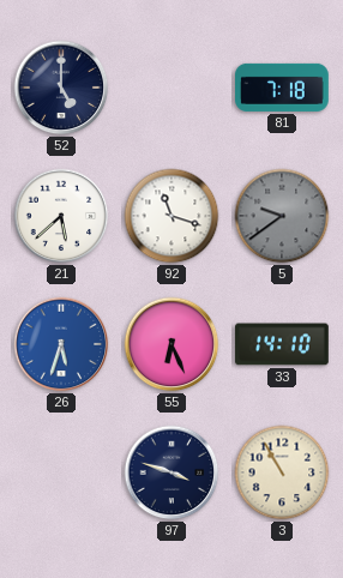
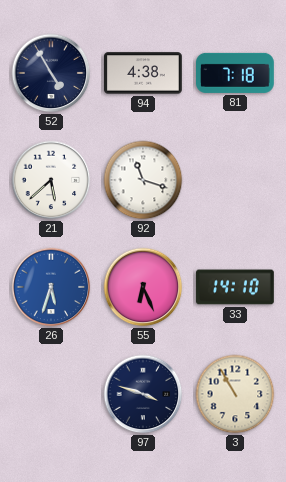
52: 5:00 -> 4:55 (51, 73)
94: none -> 4:38 (143, 73)
5: 9:39 -> none (282, 216)
